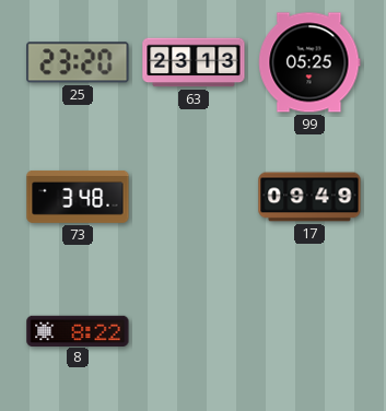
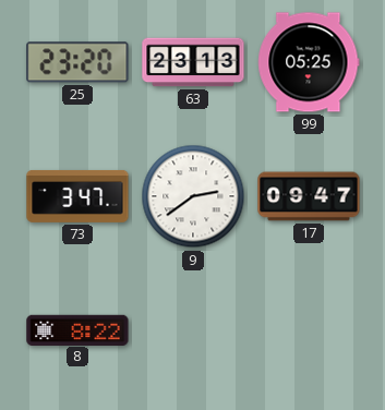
73: 3:48 -> 3:47 (77, 196)
9: none -> 2:39 (193, 196)
17: 09:49 -> 09:47 (309, 196)
